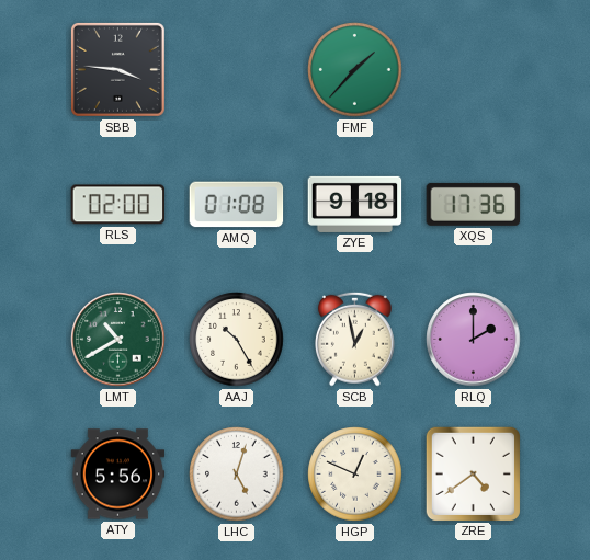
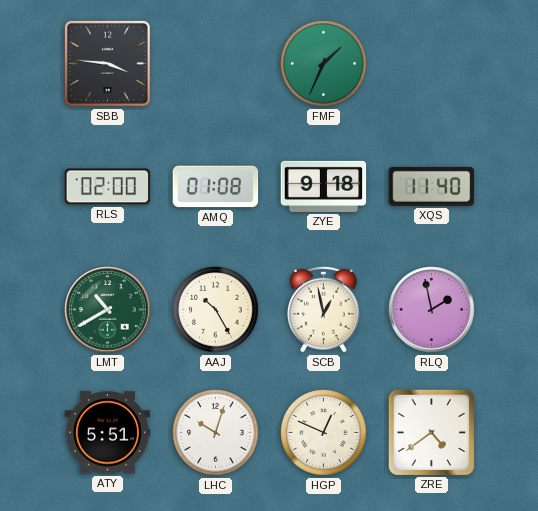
FMF: 1:37 -> 1:34 (324, 64)
XQS: 17:36 -> 11:40 (432, 186)
RLQ: 2:00 -> 1:58 (432, 310)
ATY: 5:56 -> 5:51 (108, 433)
LHC: 5:03 -> 10:03 (216, 433)
